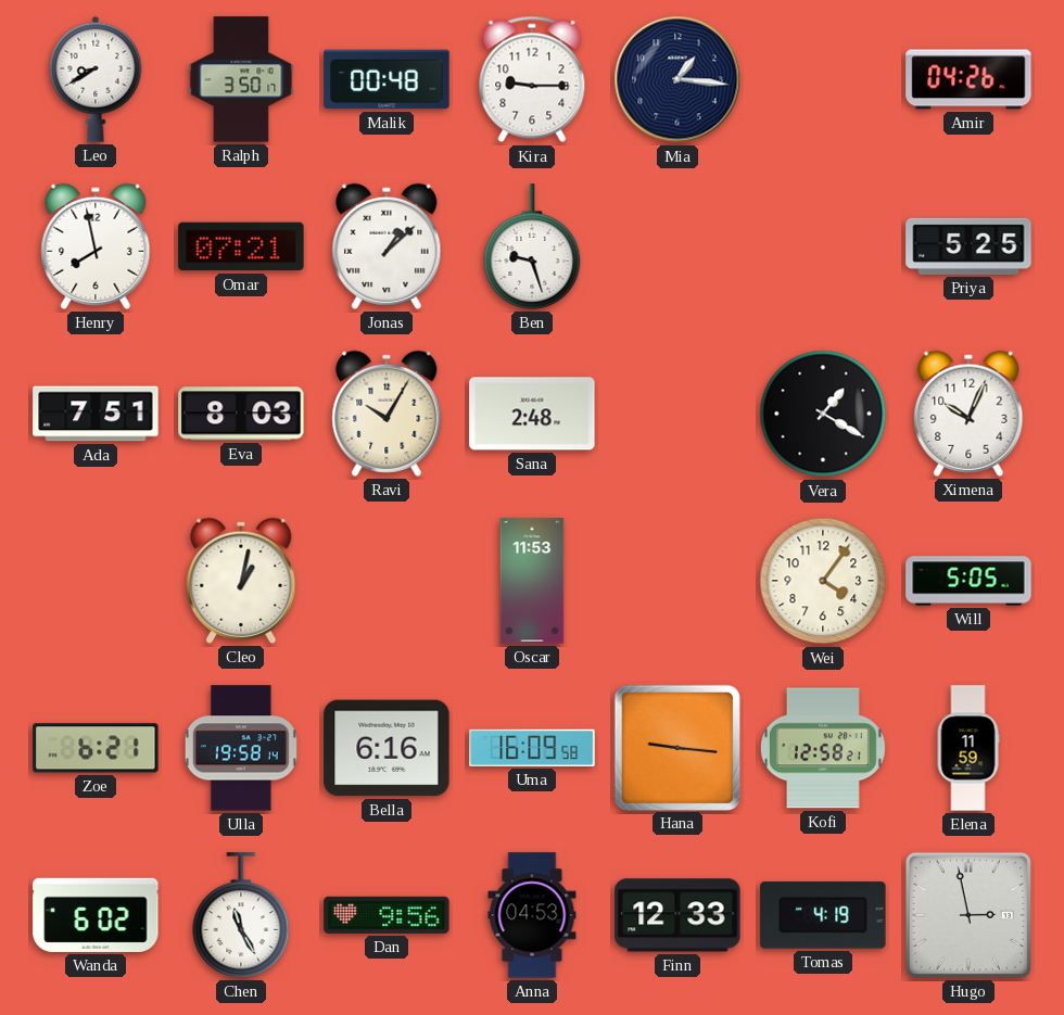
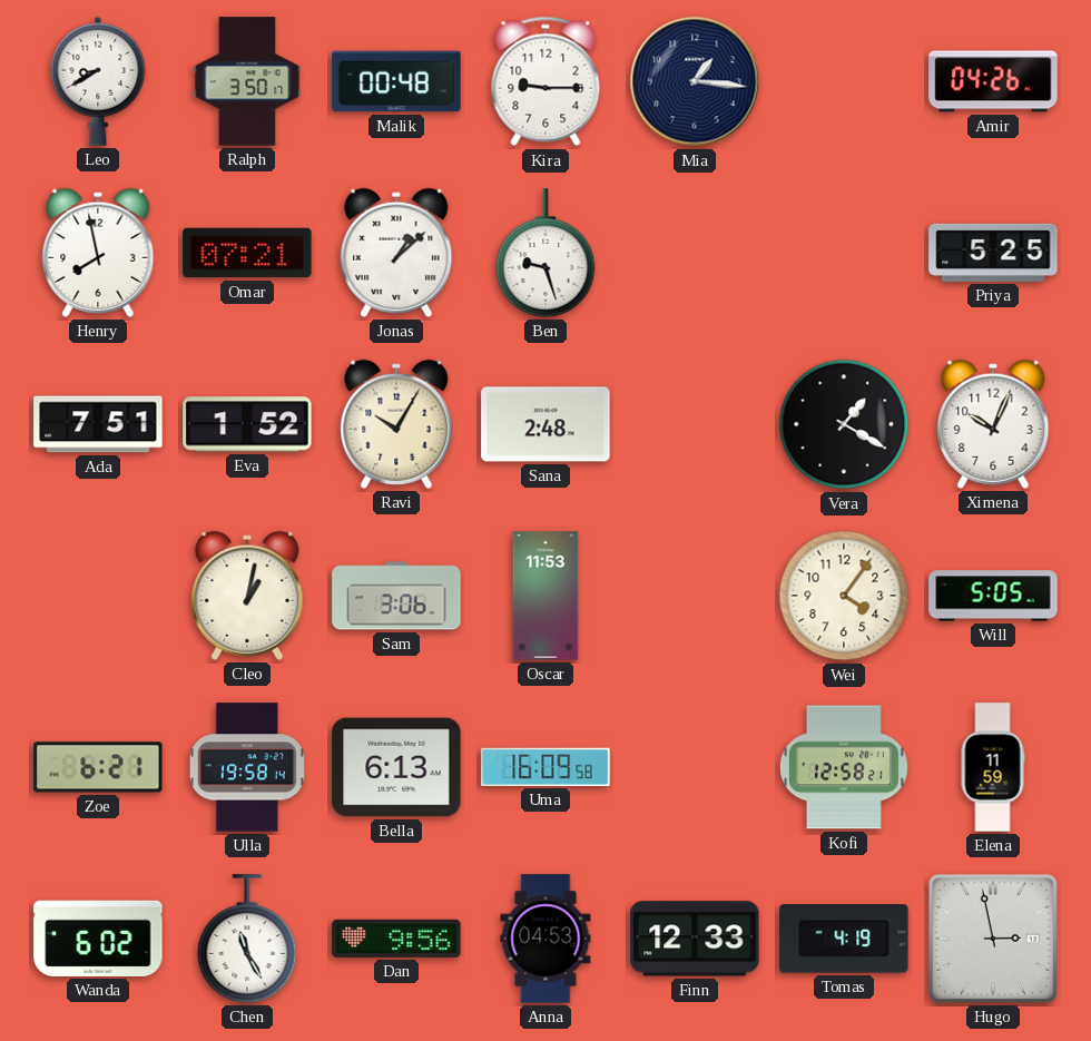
Eva: 8:03 -> 1:52 (247, 424)
Sam: none -> 3:06 (396, 596)
Bella: 6:16 -> 6:13 (396, 767)
Hana: 9:16 -> none (676, 747)
